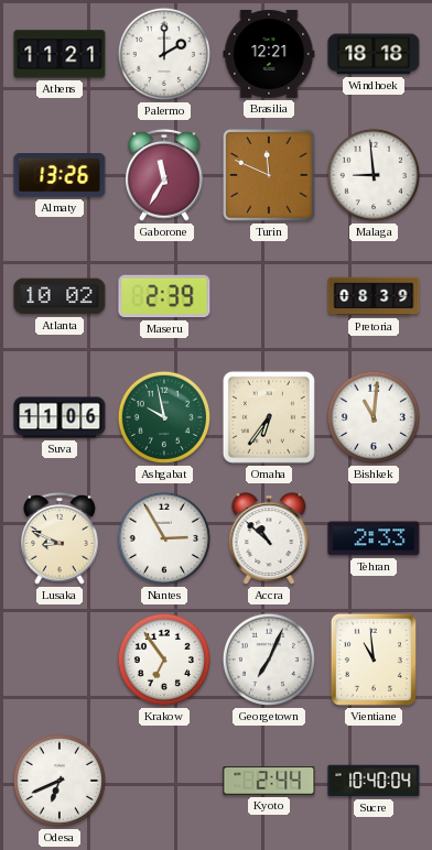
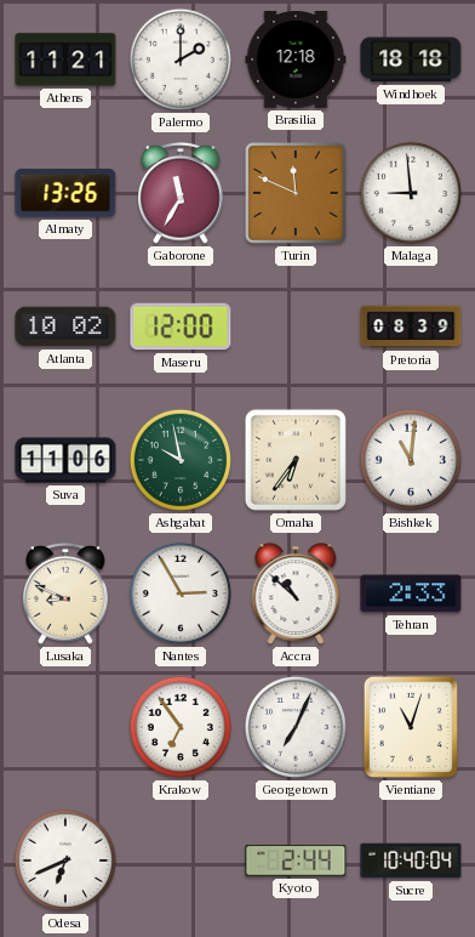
Brasilia: 12:21 -> 12:18 (296, 59)
Maseru: 2:39 -> 12:00 (181, 326)
Vientiane: 10:59 -> 11:03 (411, 727)
